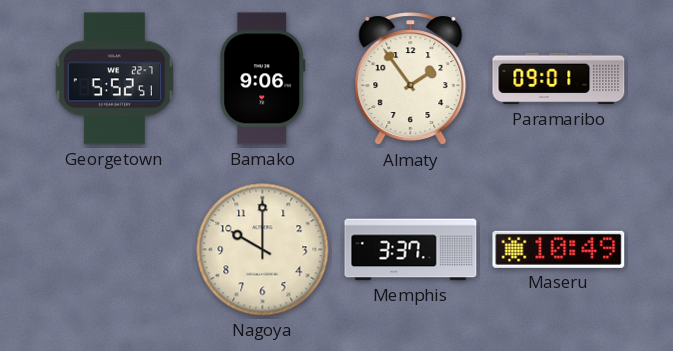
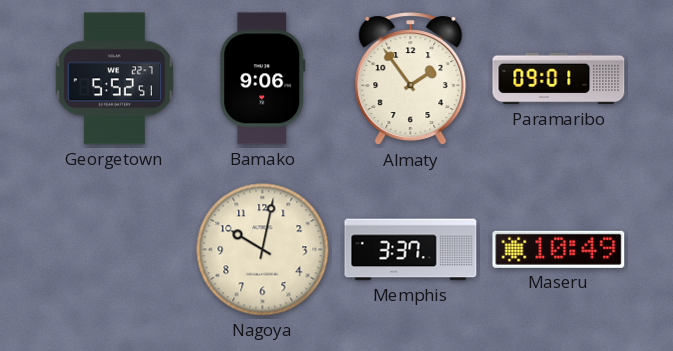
Nagoya: 10:00 -> 10:02 (263, 250)
